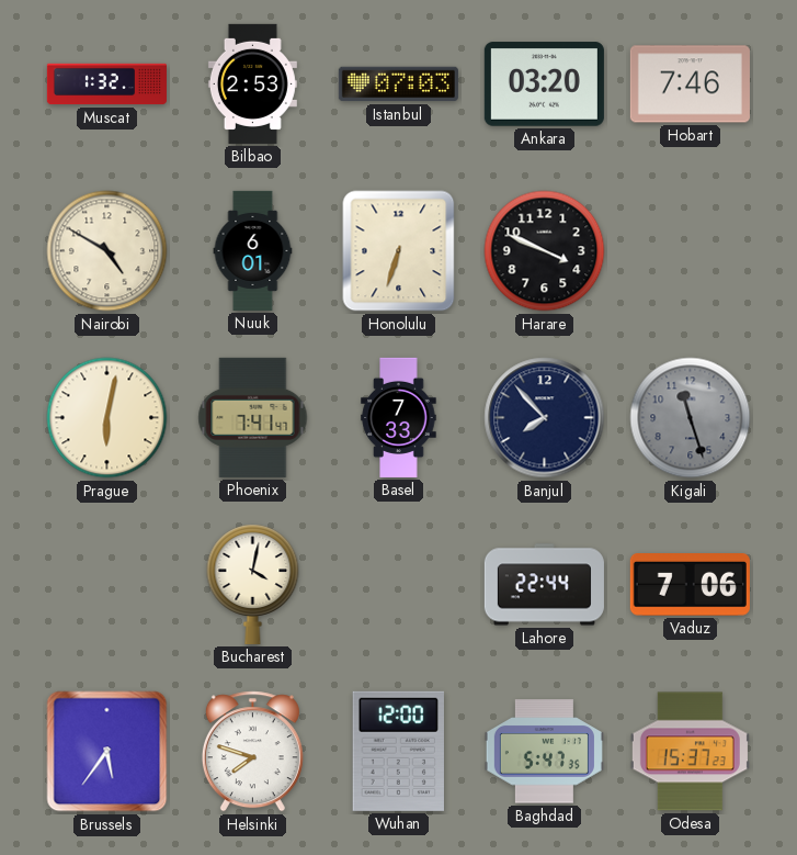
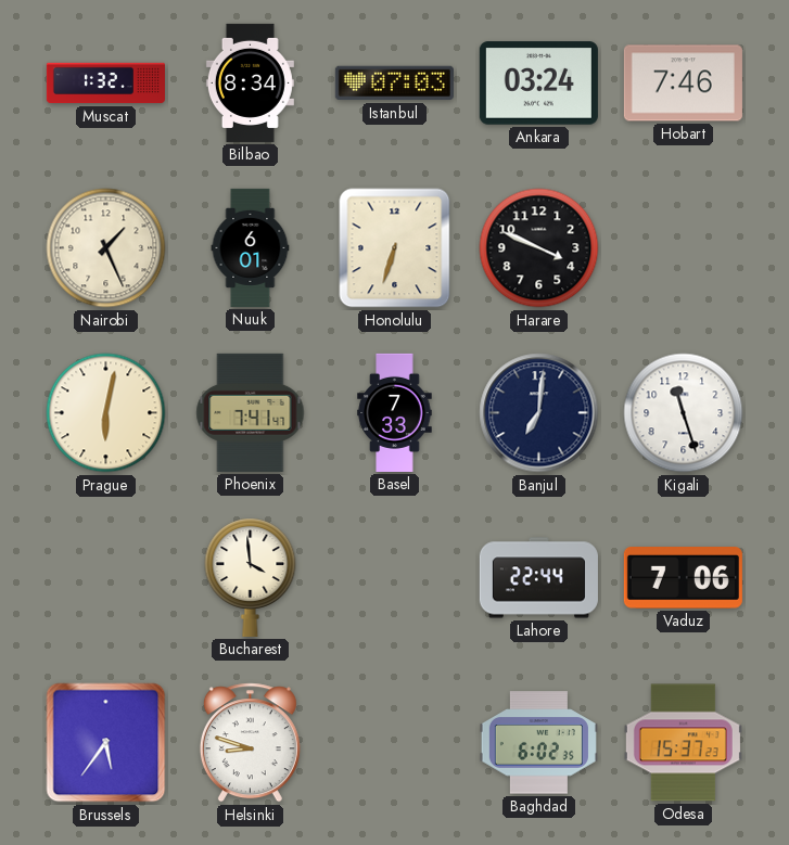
Bilbao: 2:53 -> 8:34 (250, 82)
Ankara: 03:20 -> 03:24 (538, 84)
Nairobi: 4:50 -> 1:26 (106, 248)
Banjul: 7:53 -> 7:01 (539, 413)
Kigali dial: grey -> white (684, 413)
Bucharest: 4:02 -> 3:59 (251, 577)
Helsinki: 7:48 -> 8:48 (250, 743)
Wuhan: 12:00 -> none (398, 751)
Baghdad: 5:47 -> 6:02 (538, 743)
